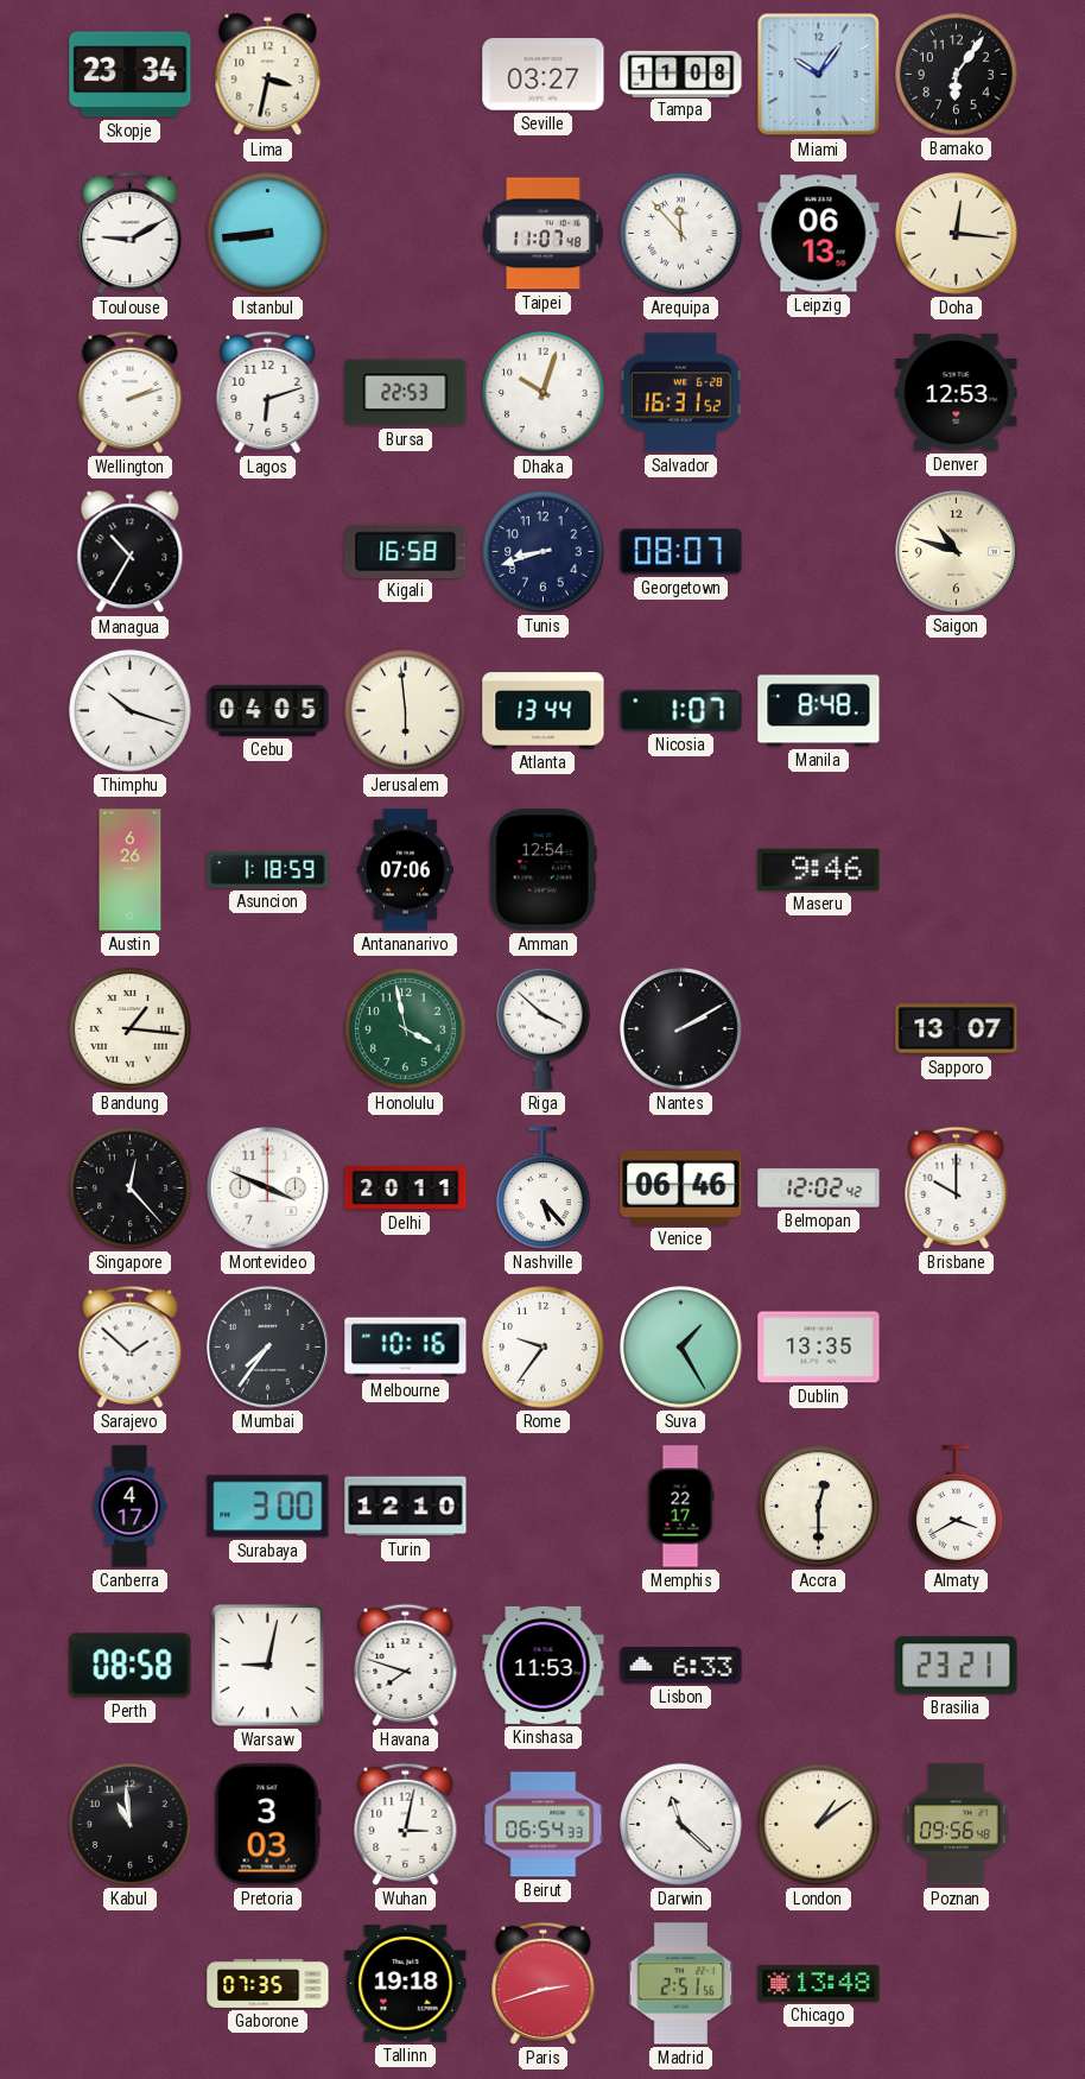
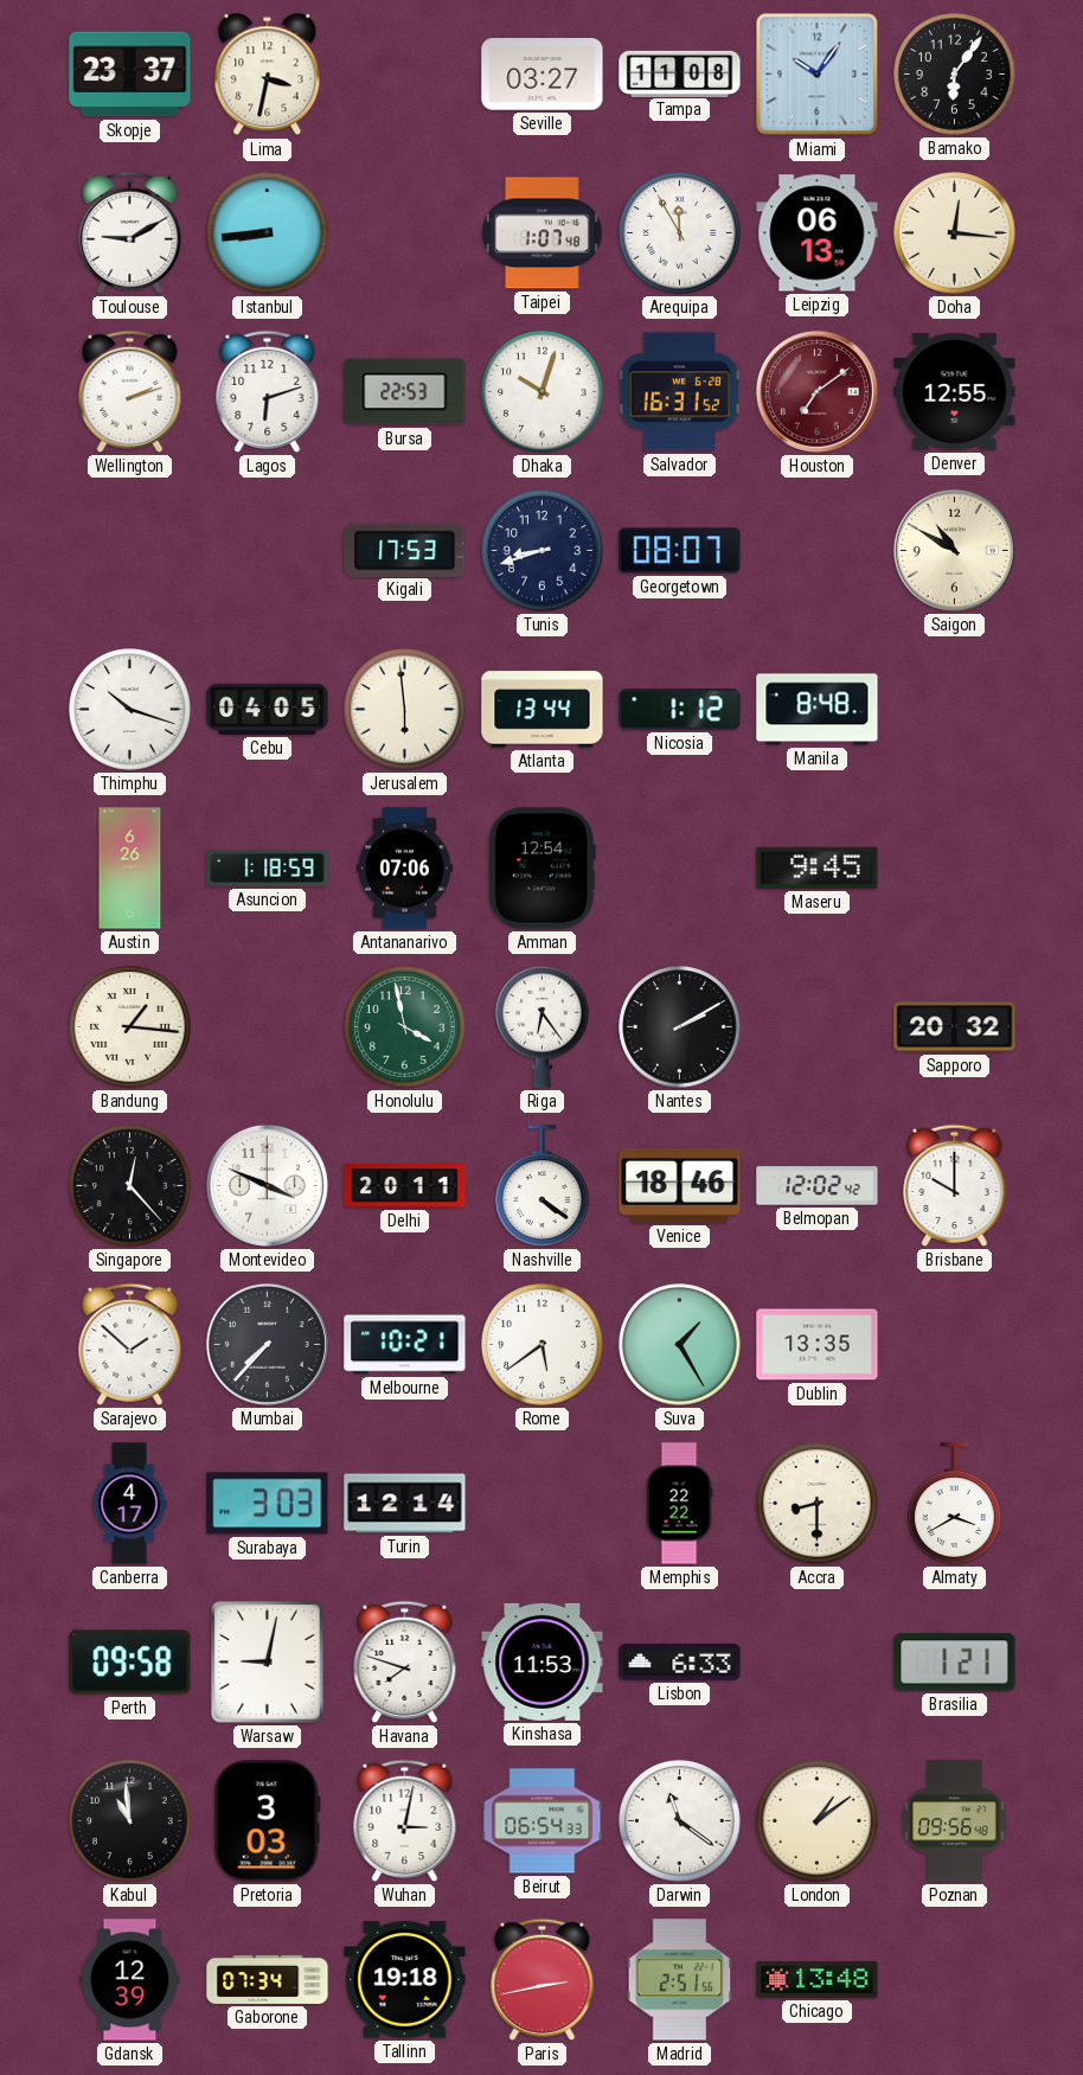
Skopje: 23:34 -> 23:37 (130, 75)
Taipei: 11:07 -> 1:07 (543, 233)
Arequipa: 11:53 -> 11:55 (680, 233)
Houston: none -> 7:09 (816, 391)
Denver: 12:53 -> 12:55 (955, 392)
Managua: 10:35 -> none (131, 552)
Kigali: 16:58 -> 17:53 (405, 550)
Saigon: 10:48 -> 10:50 (954, 550)
Nicosia: 1:07 -> 1:12 (680, 710)
Maseru: 9:46 -> 9:45 (818, 867)
Riga: 3:52 -> 6:24 (543, 1026)
Sapporo: 13:07 -> 20:32 (955, 1027)
Nashville: 5:23 -> 4:21 (543, 1186)
Venice: 06:46 -> 18:46 (680, 1185)
Mumbai: 7:36 -> 7:37 (267, 1344)
Melbourne: 10:16 -> 10:21 (405, 1345)
Rome: 9:36 -> 5:39 (543, 1345)
Surabaya: 3:00 -> 3:03 (268, 1504)
Turin: 12:10 -> 12:14 (405, 1504)
Memphis: 22:17 -> 22:22 (679, 1504)
Accra: 12:30 -> 8:30 (818, 1504)
Perth: 08:58 -> 09:58 (130, 1663)
Brasilia: 23:21 -> 1:21 (955, 1663)
Darwin: 11:22 -> 11:21 (680, 1821)
Gdansk: none -> 12:39 (130, 1980)
Gaborone: 07:35 -> 07:34 (268, 1979)
Paris: 2:42 -> 2:43 (543, 1979)
